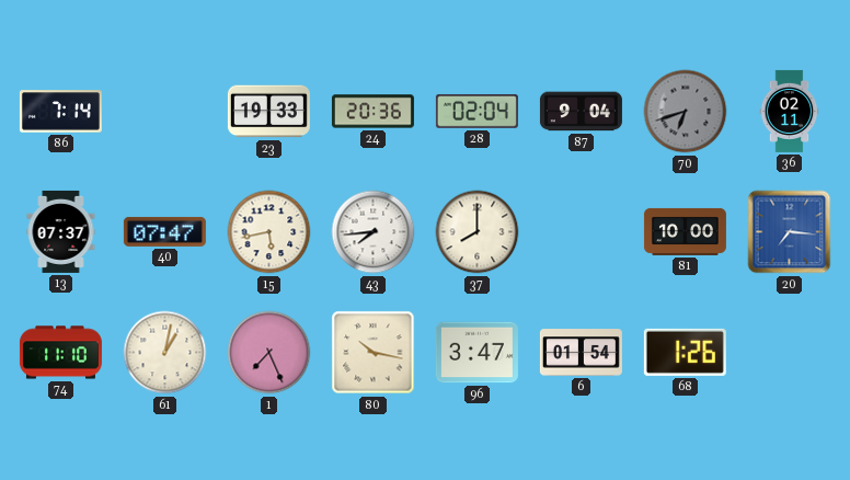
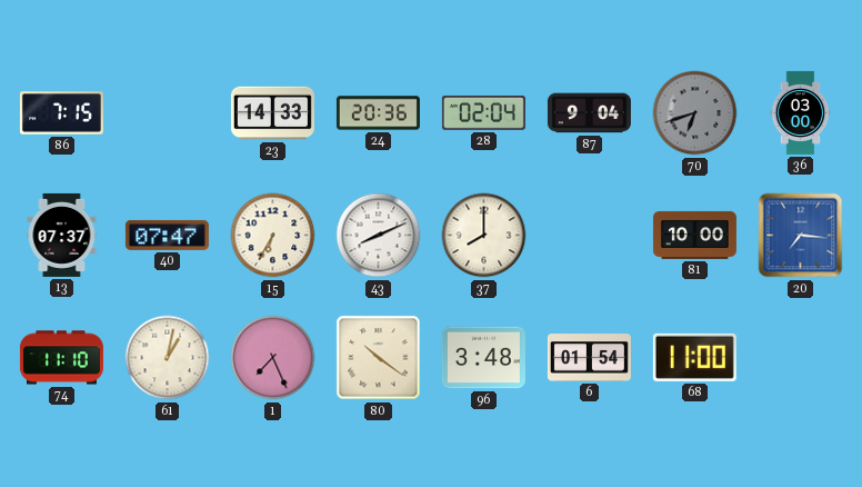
86: 7:14 -> 7:15 (61, 113)
23: 19:33 -> 14:33 (272, 113)
36: 02:11 -> 03:00 (801, 112)
15: 5:43 -> 6:35 (273, 236)
43: 7:44 -> 8:11 (379, 236)
80: 10:17 -> 10:21 (379, 358)
96: 3:47 -> 3:48 (483, 358)
68: 1:26 -> 11:00 (694, 357)
